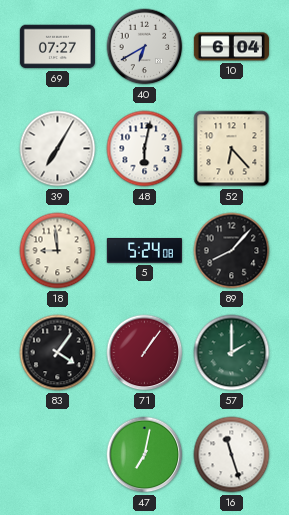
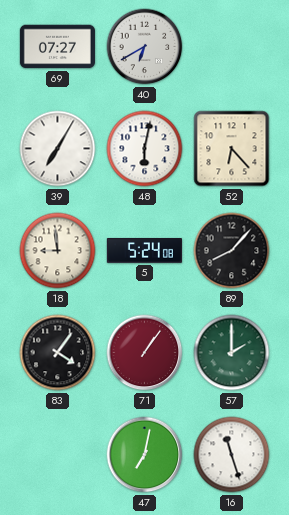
10: 6:04 -> none (231, 47)
